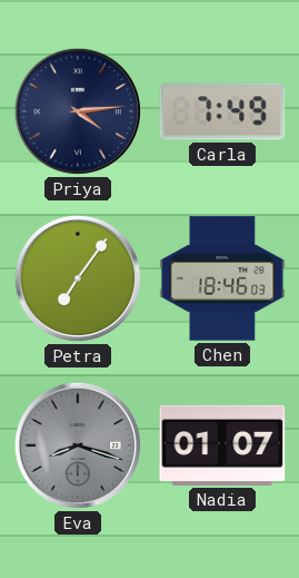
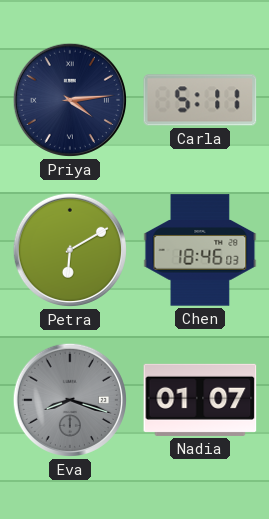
Carla: 7:49 -> 5:11 (200, 100)
Petra: 7:06 -> 6:10 (70, 250)
